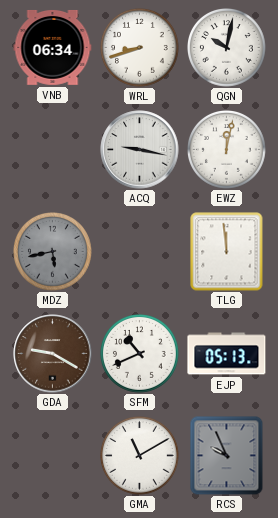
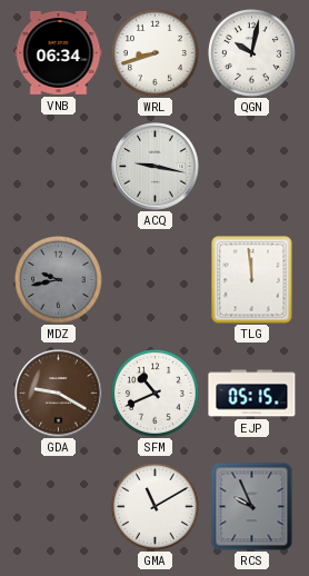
EWZ: 12:02 -> none (227, 150)
MDZ: 5:43 -> 9:43 (59, 280)
EJP: 05:13 -> 05:15 (252, 394)
